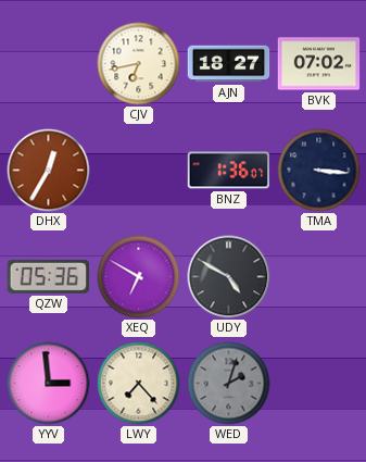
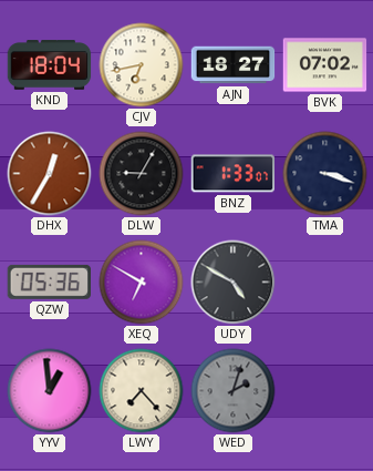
KND: none -> 18:04 (50, 65)
DLW: none -> 9:05 (142, 174)
BNZ: 1:36 -> 1:33 (232, 174)
TMA: 3:16 -> 3:18 (325, 174)
YYV: 2:59 -> 12:59 (50, 391)
